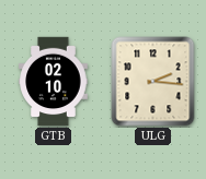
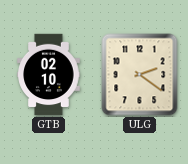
ULG: 2:16 -> 2:21 (140, 75)
